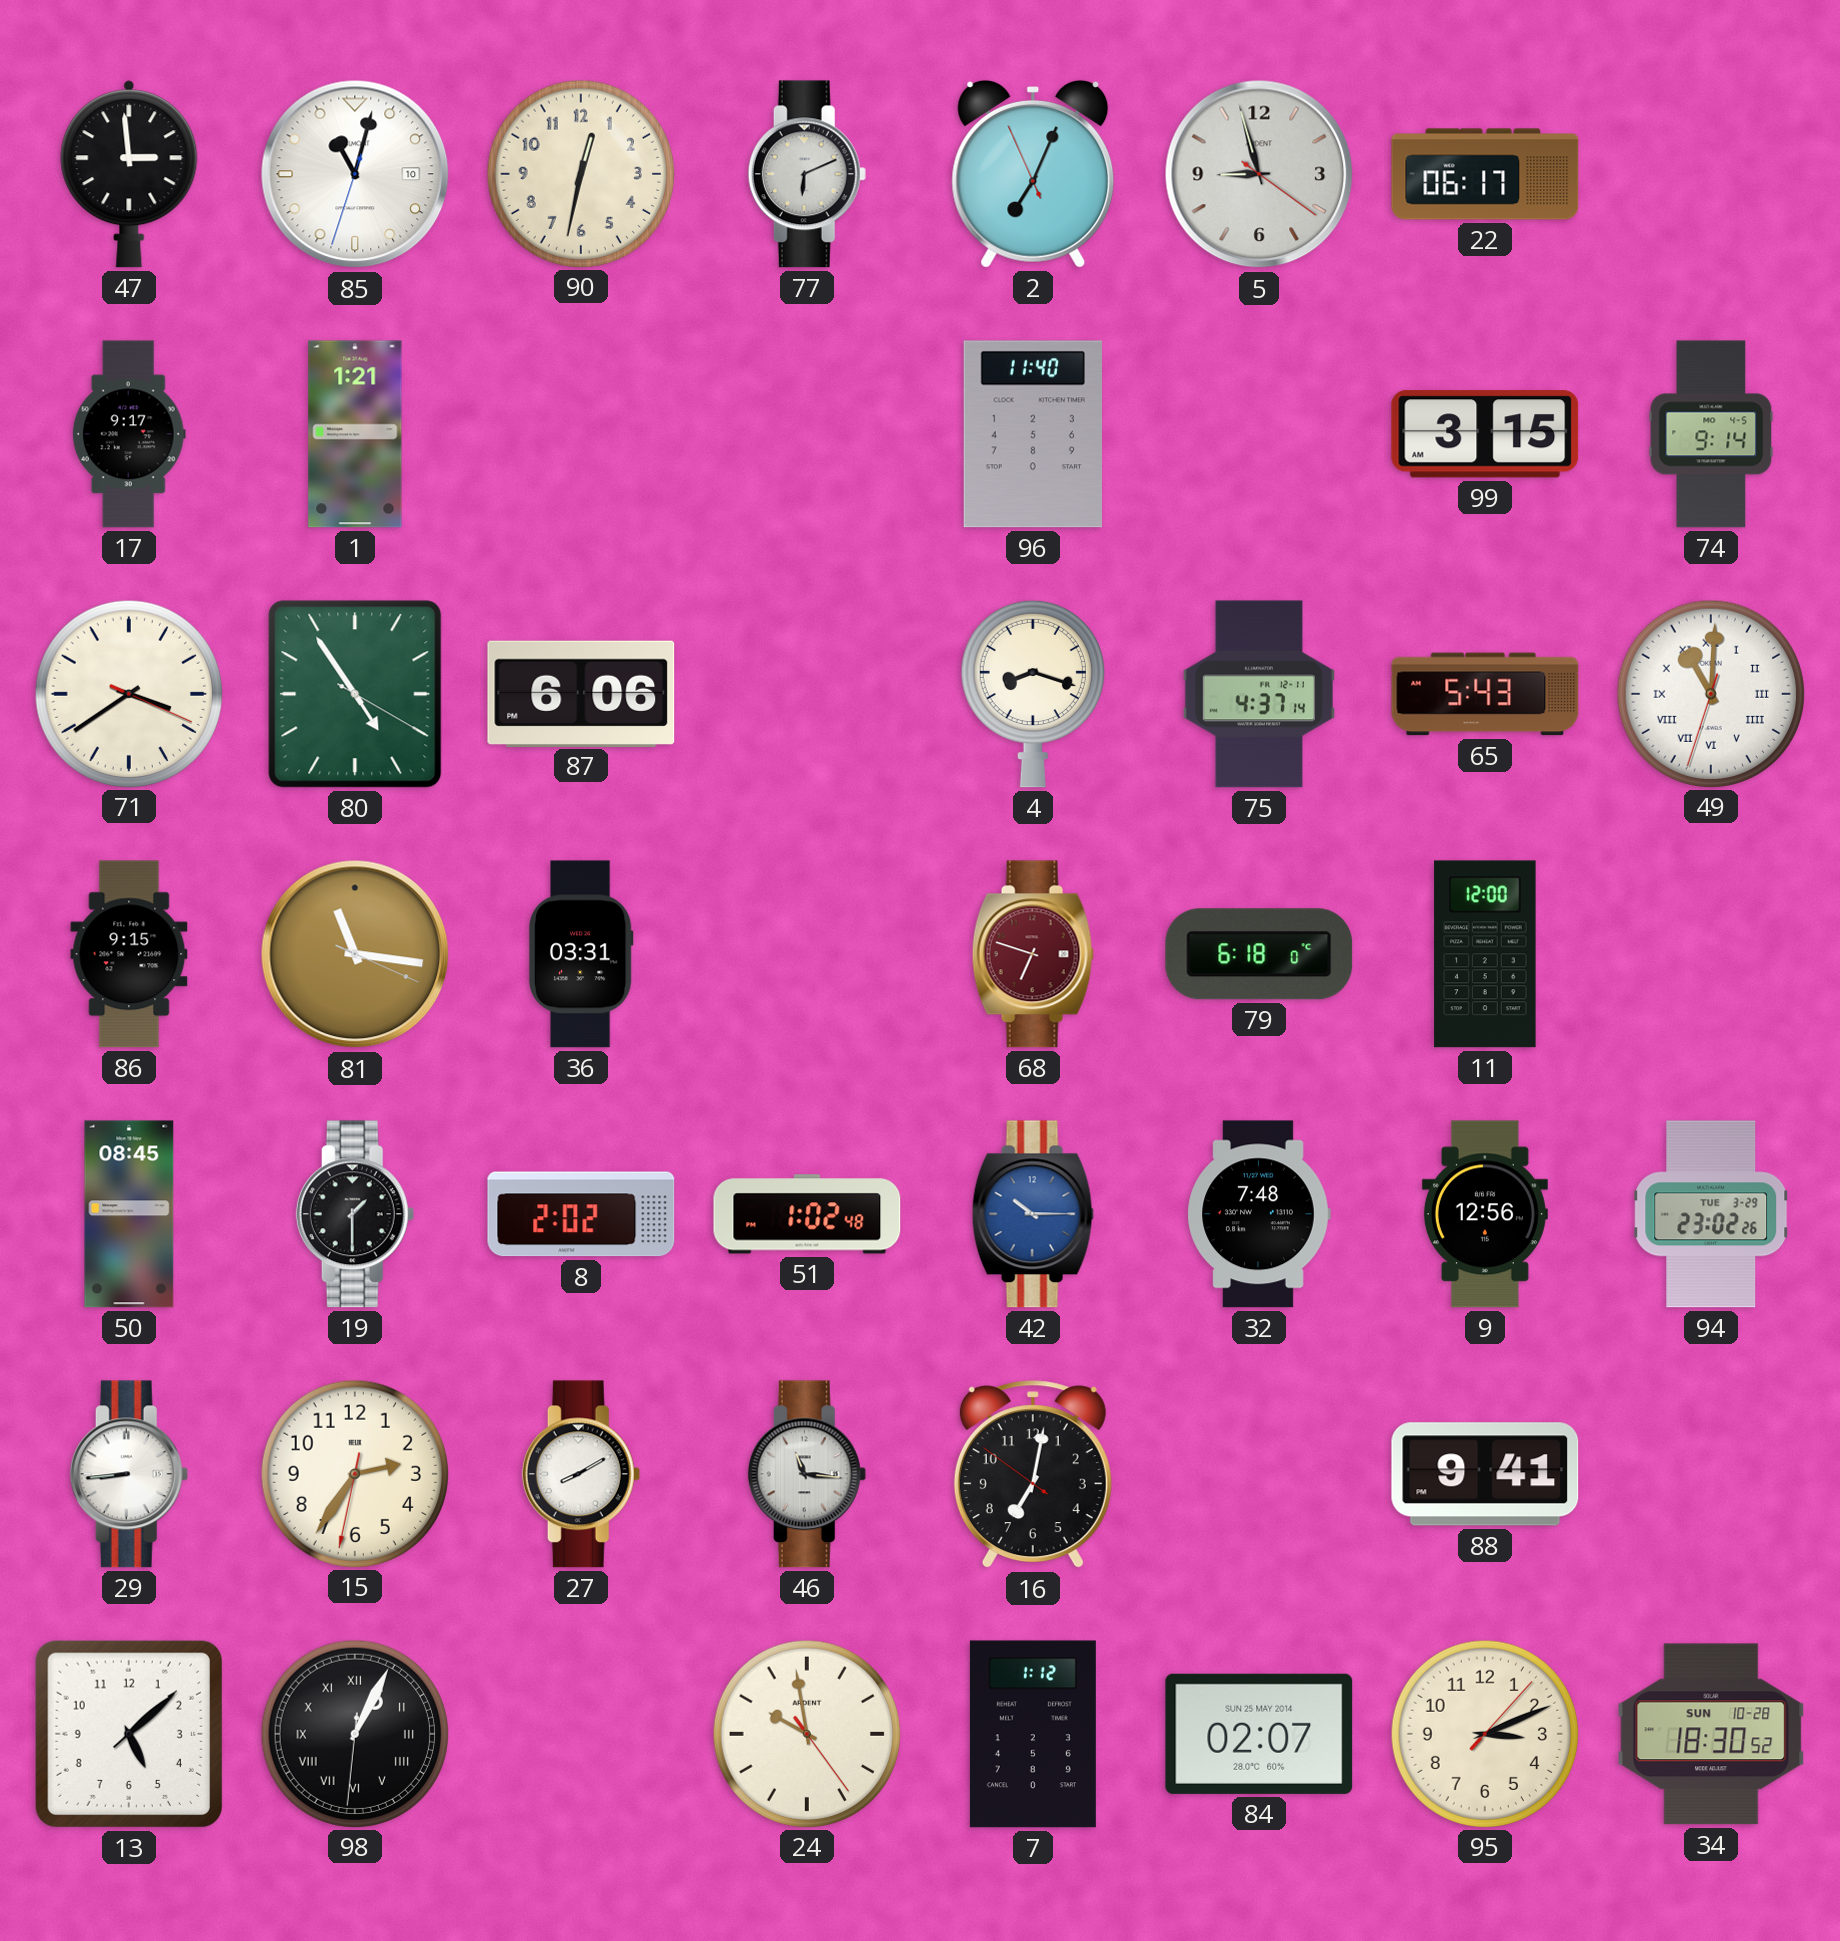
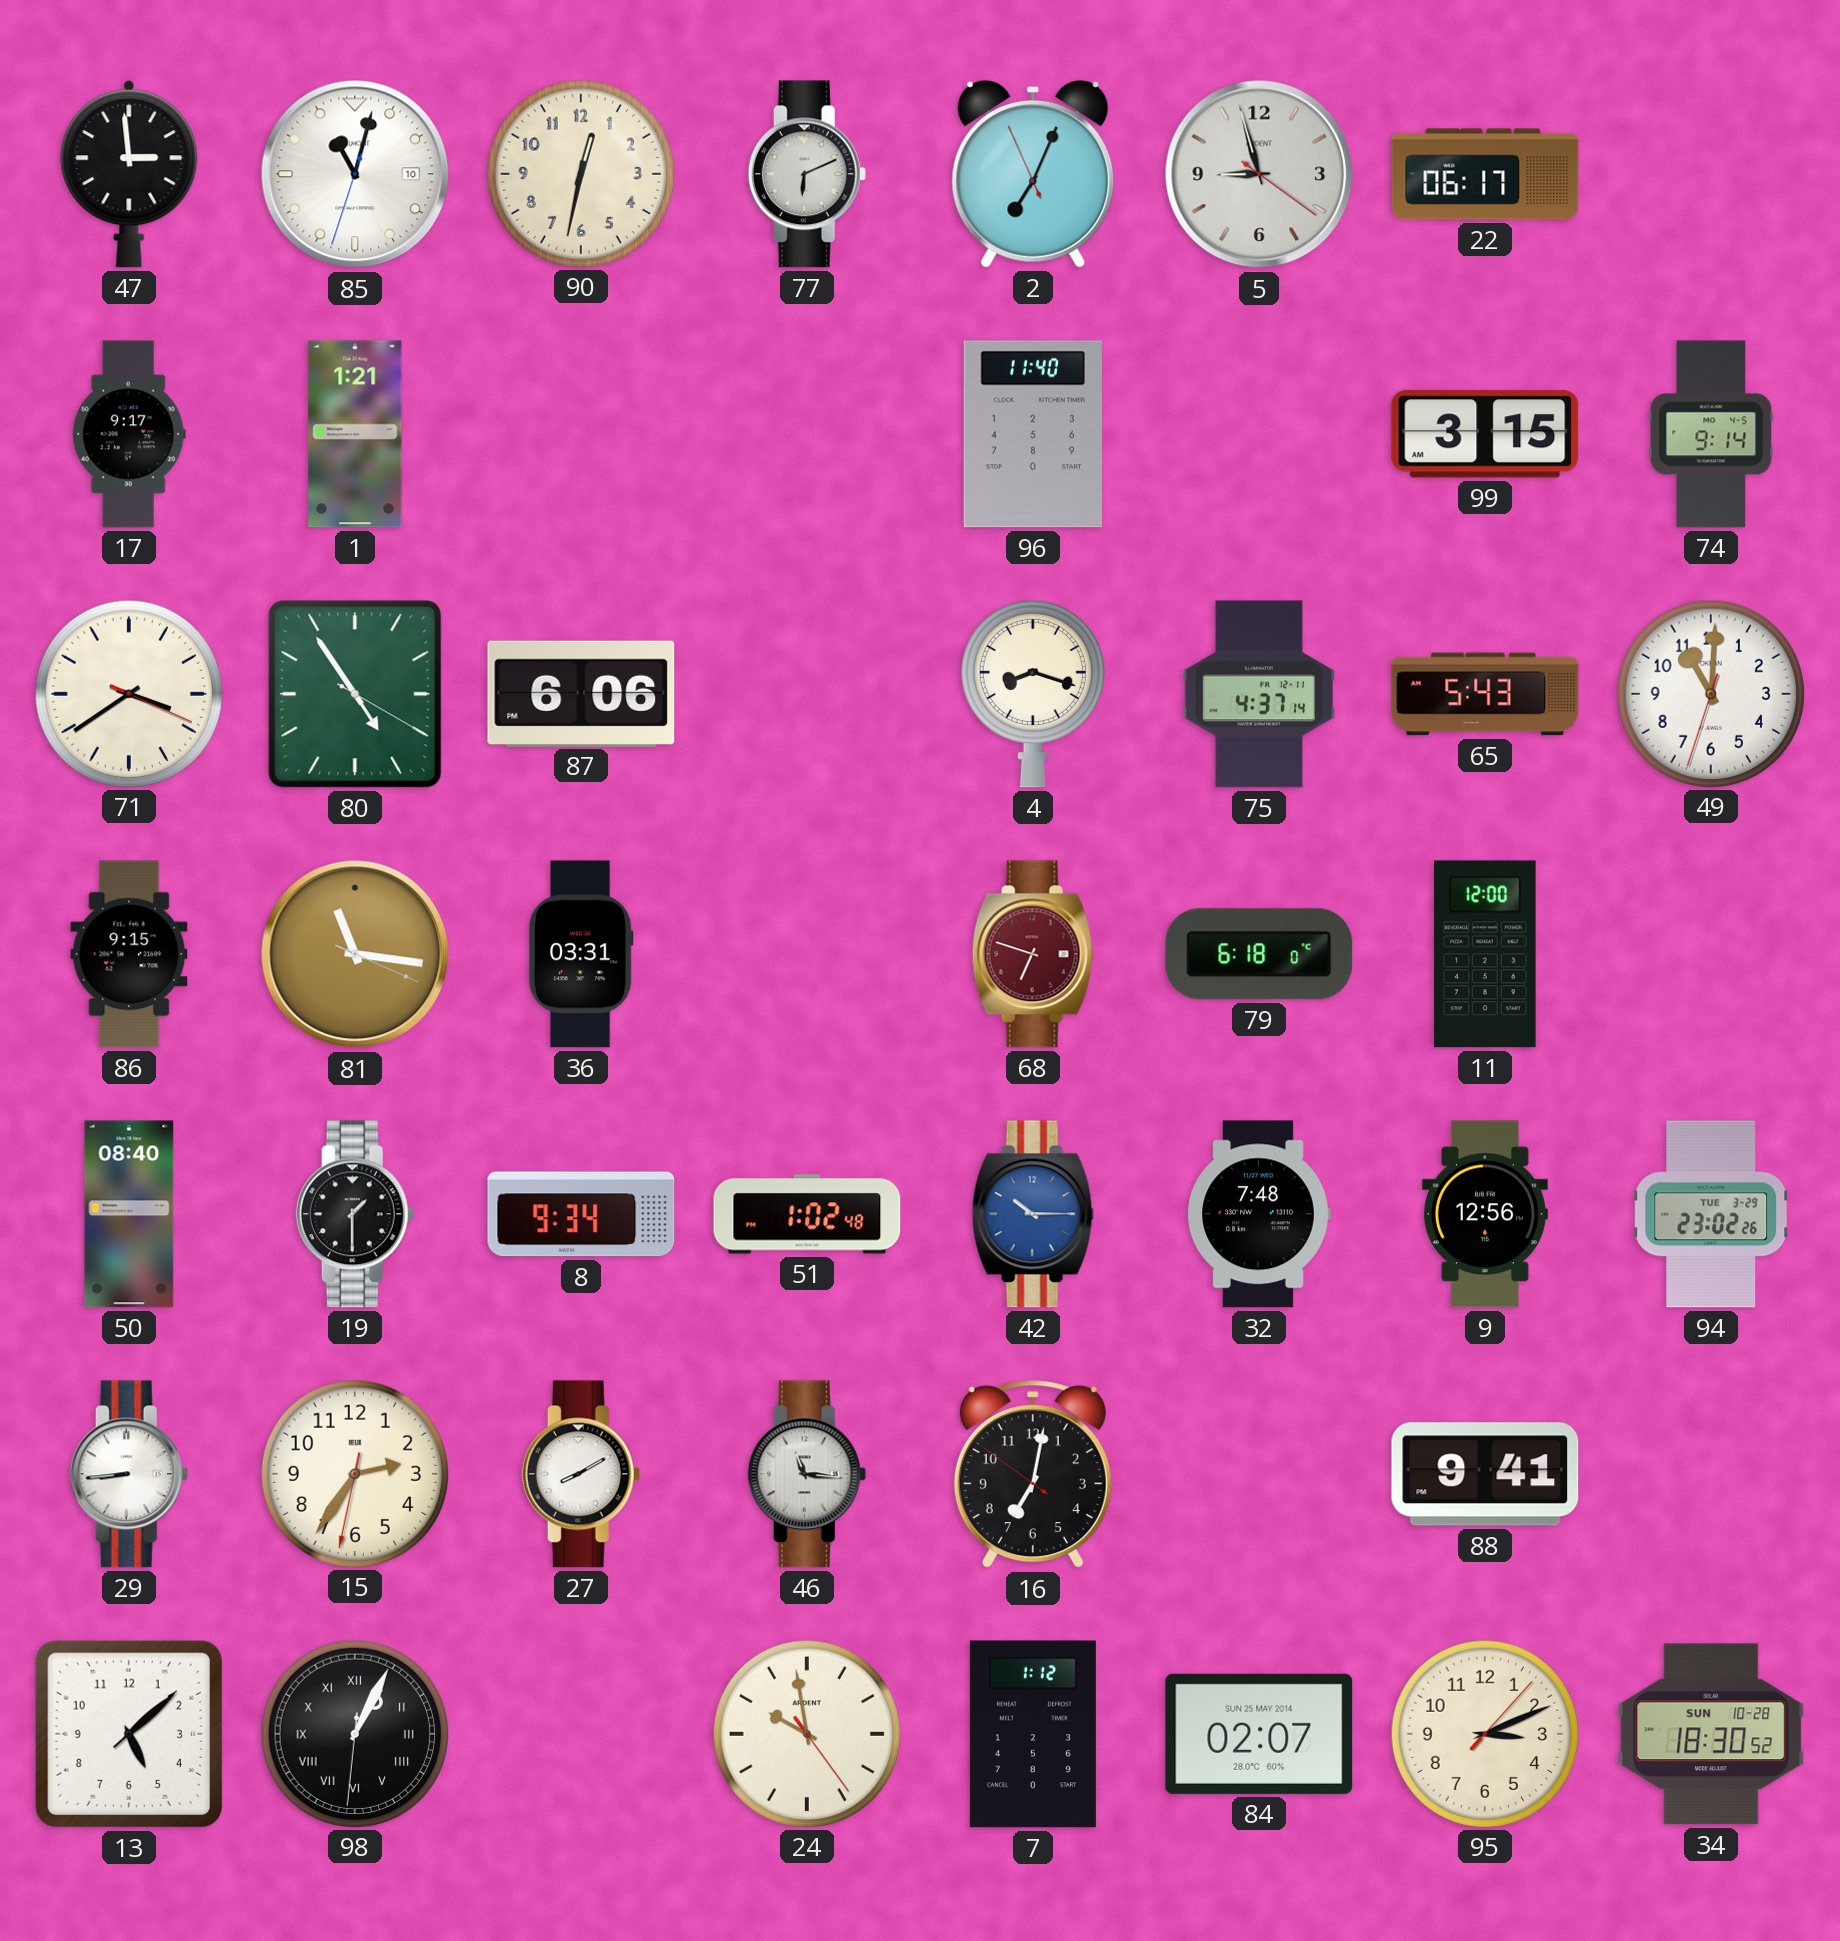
49 numerals: Roman -> Arabic (1710, 693)
50: 08:45 -> 08:40 (129, 1214)
8: 2:02 -> 9:34 (581, 1214)
